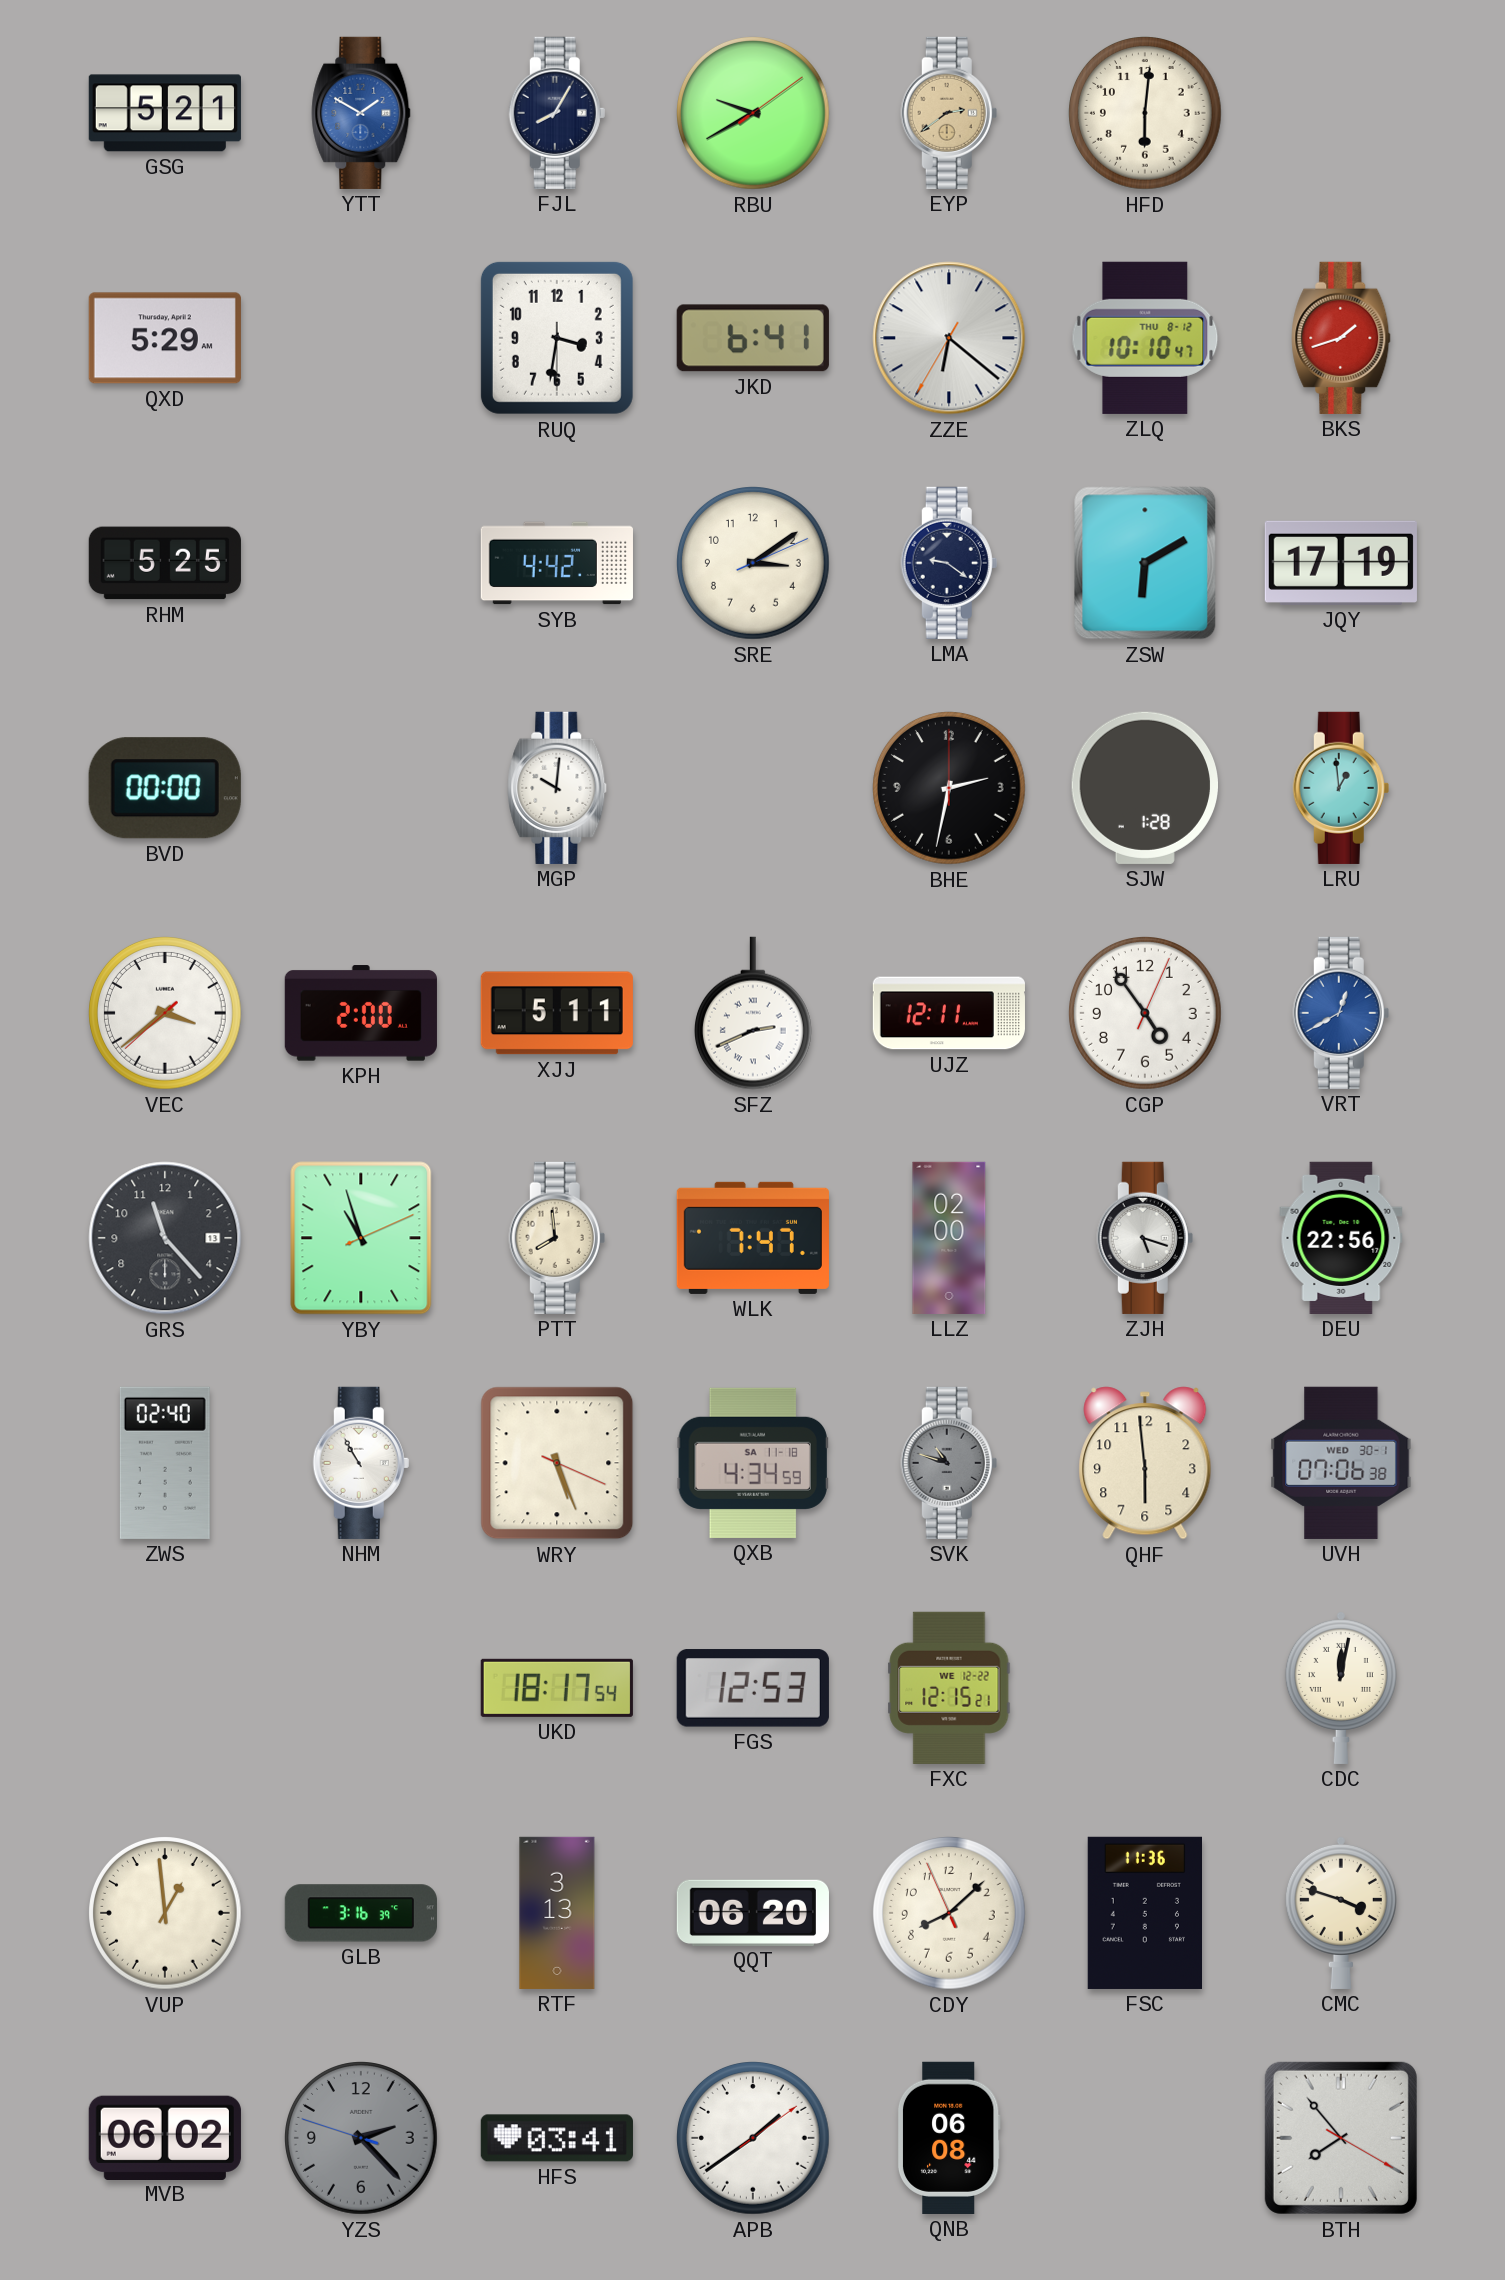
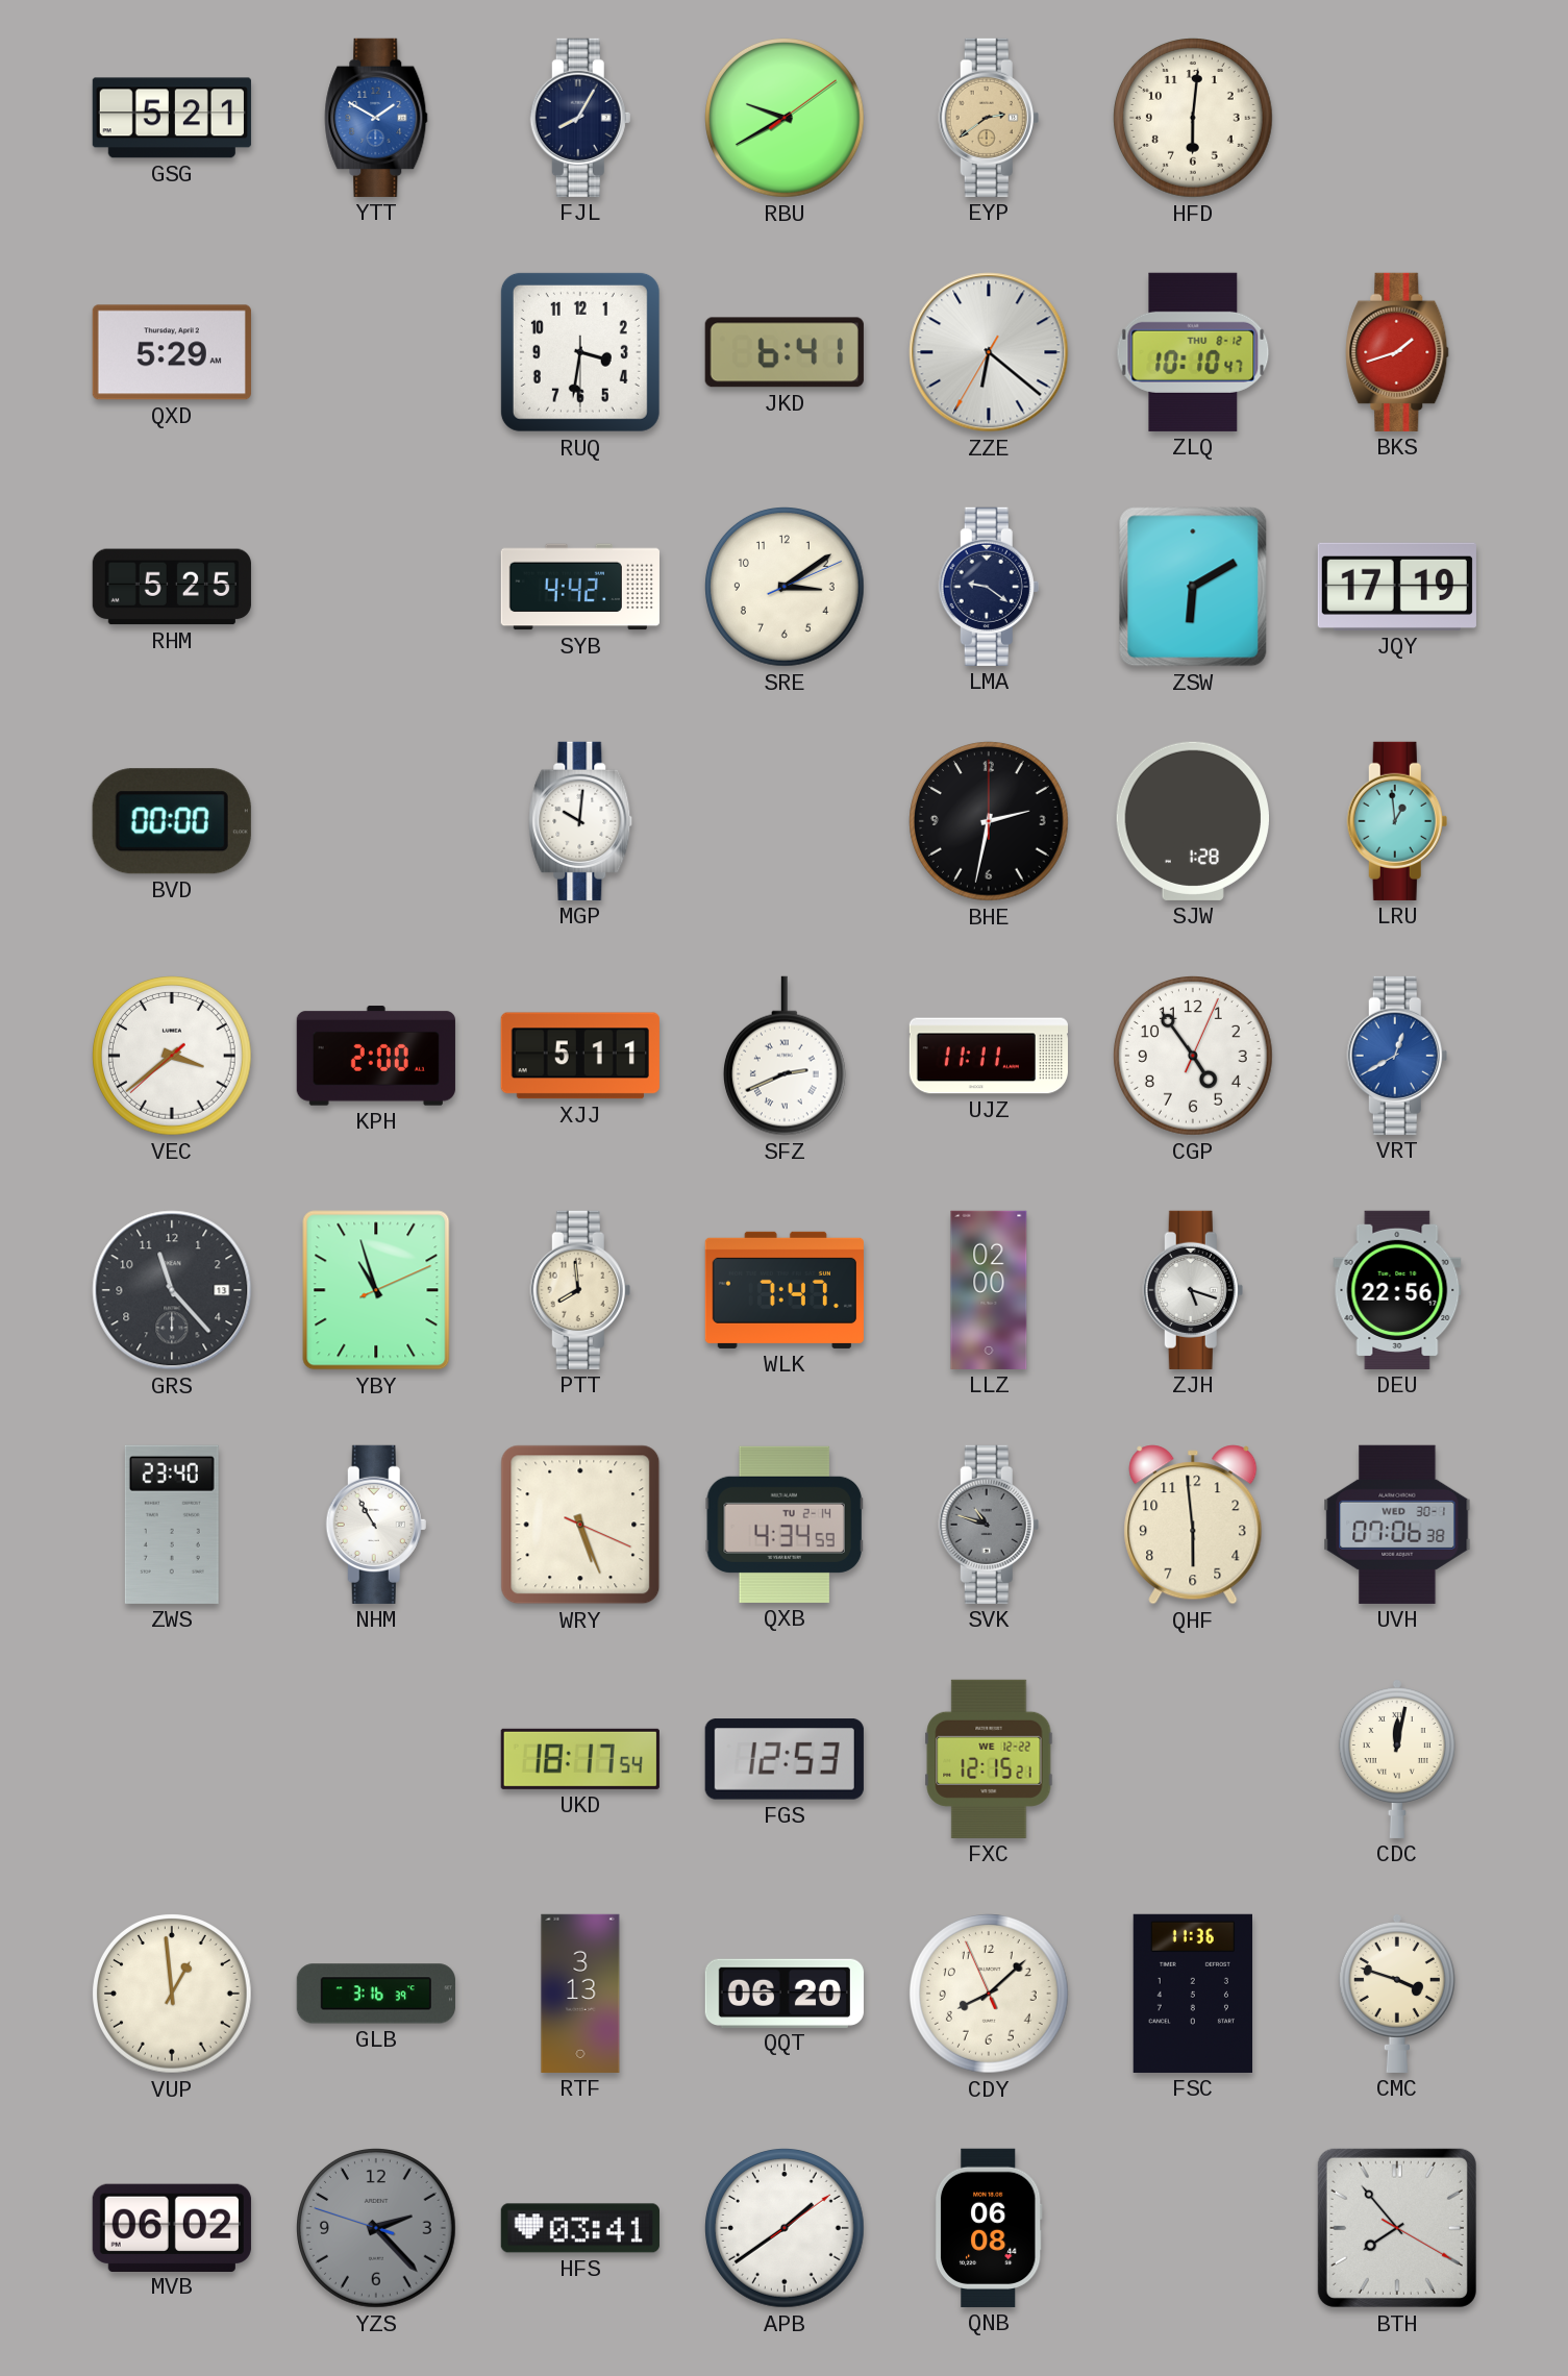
UJZ: 12:11 -> 11:11 (989, 1056)
ZWS: 02:40 -> 23:40 (172, 1525)
QXB date: SA 11-18 -> TU 2-14 (785, 1525)
